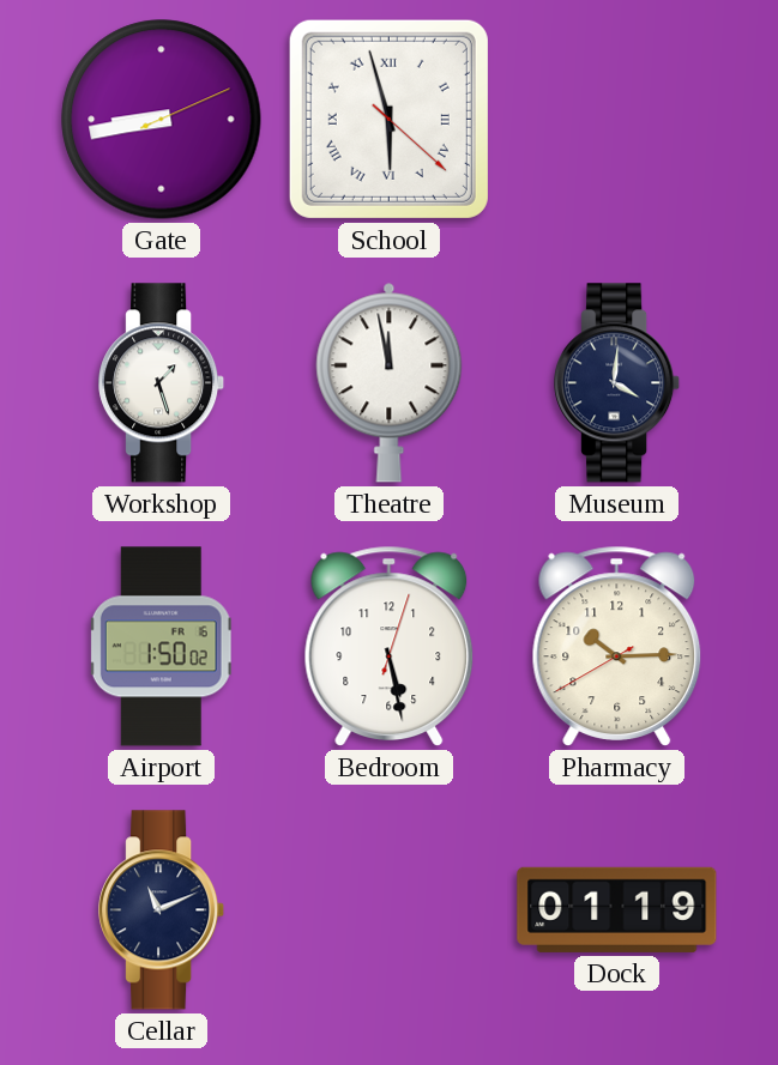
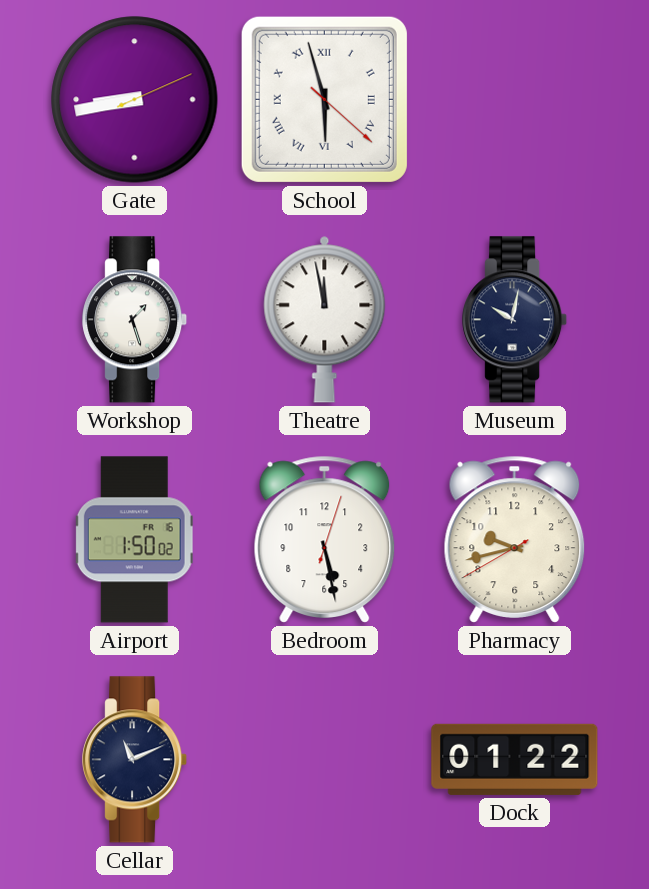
Museum: 4:01 -> 10:02 (515, 320)
Pharmacy: 10:14 -> 9:42 (515, 539)
Dock: 01:19 -> 01:22 (515, 759)
